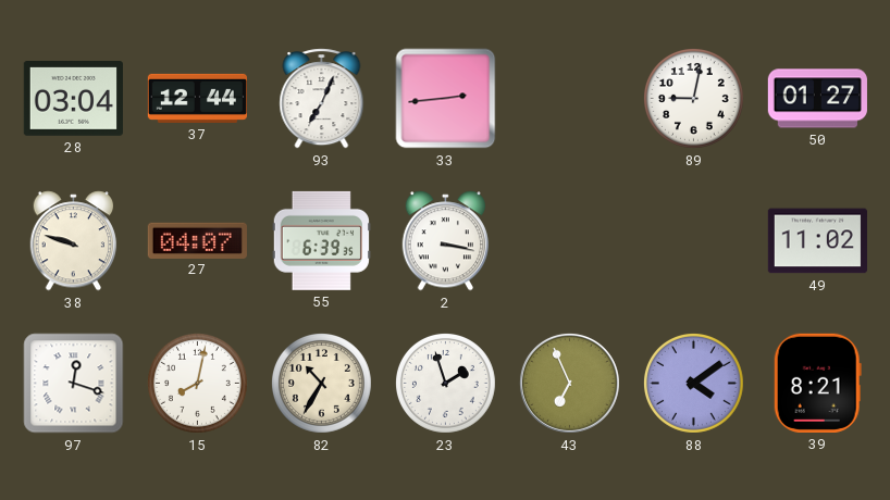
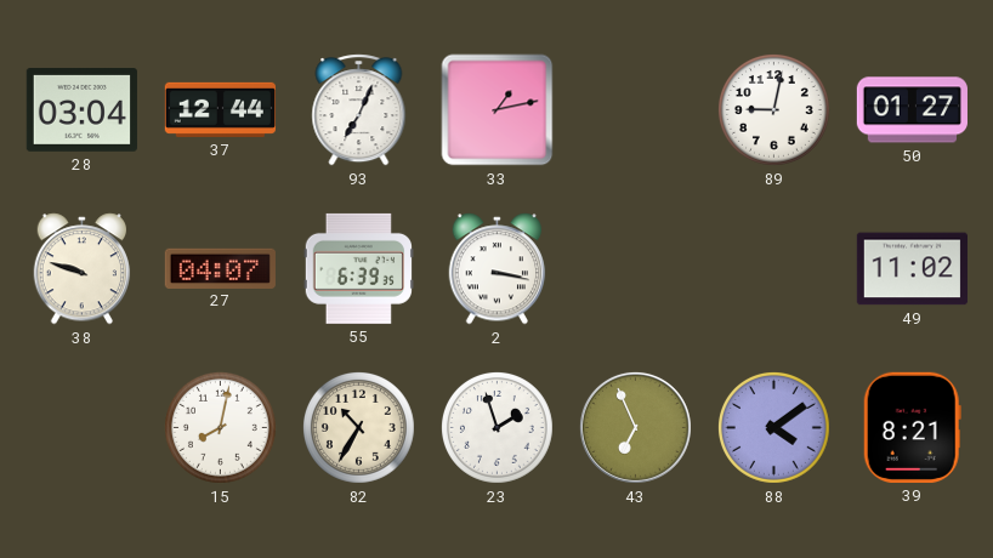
33: 2:44 -> 1:13 (498, 110)
97: 12:18 -> none (74, 384)
